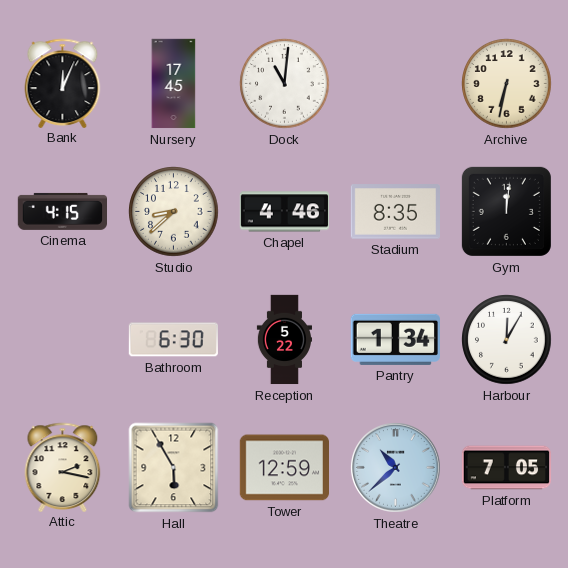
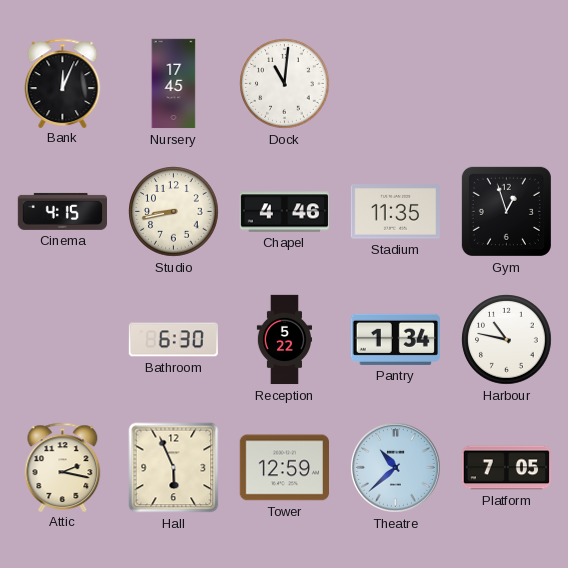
Archive: 6:32 -> none (507, 84)
Studio: 8:38 -> 8:43 (174, 212)
Stadium: 8:35 -> 11:35 (395, 212)
Gym: 12:01 -> 12:57 (506, 211)
Harbour: 12:05 -> 10:47 (507, 340)
Hall: 5:55 -> 5:56 (174, 468)
